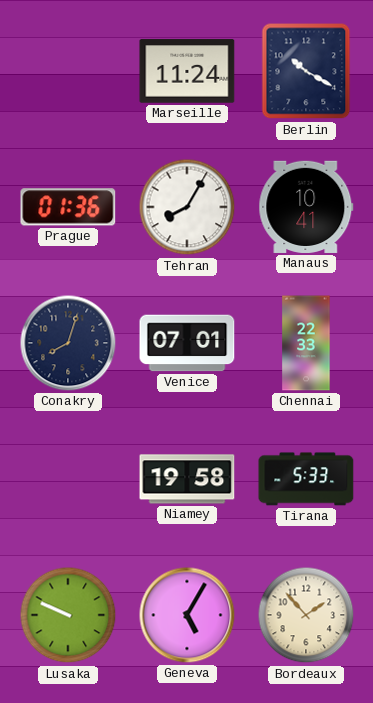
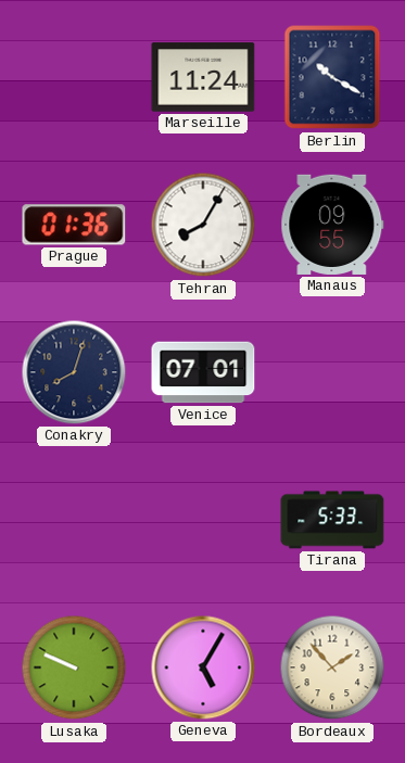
Manaus: 10:41 -> 09:55 (332, 225)
Chennai: 22:33 -> none (306, 343)
Niamey: 19:58 -> none (187, 479)
